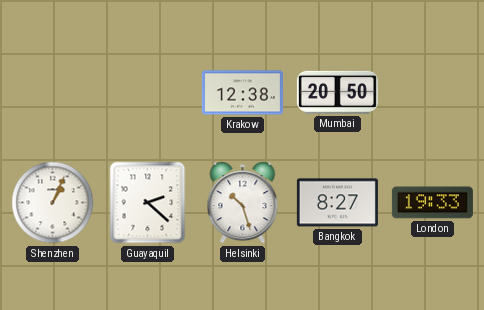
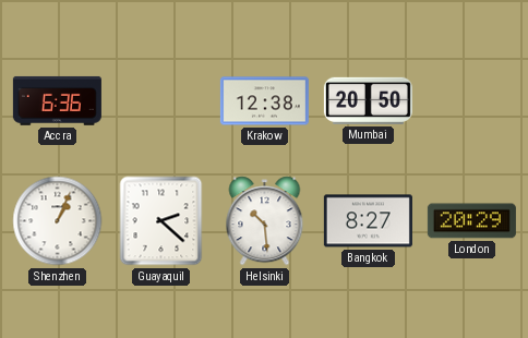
Accra: none -> 6:36 (57, 100)
Helsinki: 10:27 -> 10:29 (265, 221)
London: 19:33 -> 20:29 (471, 221)
